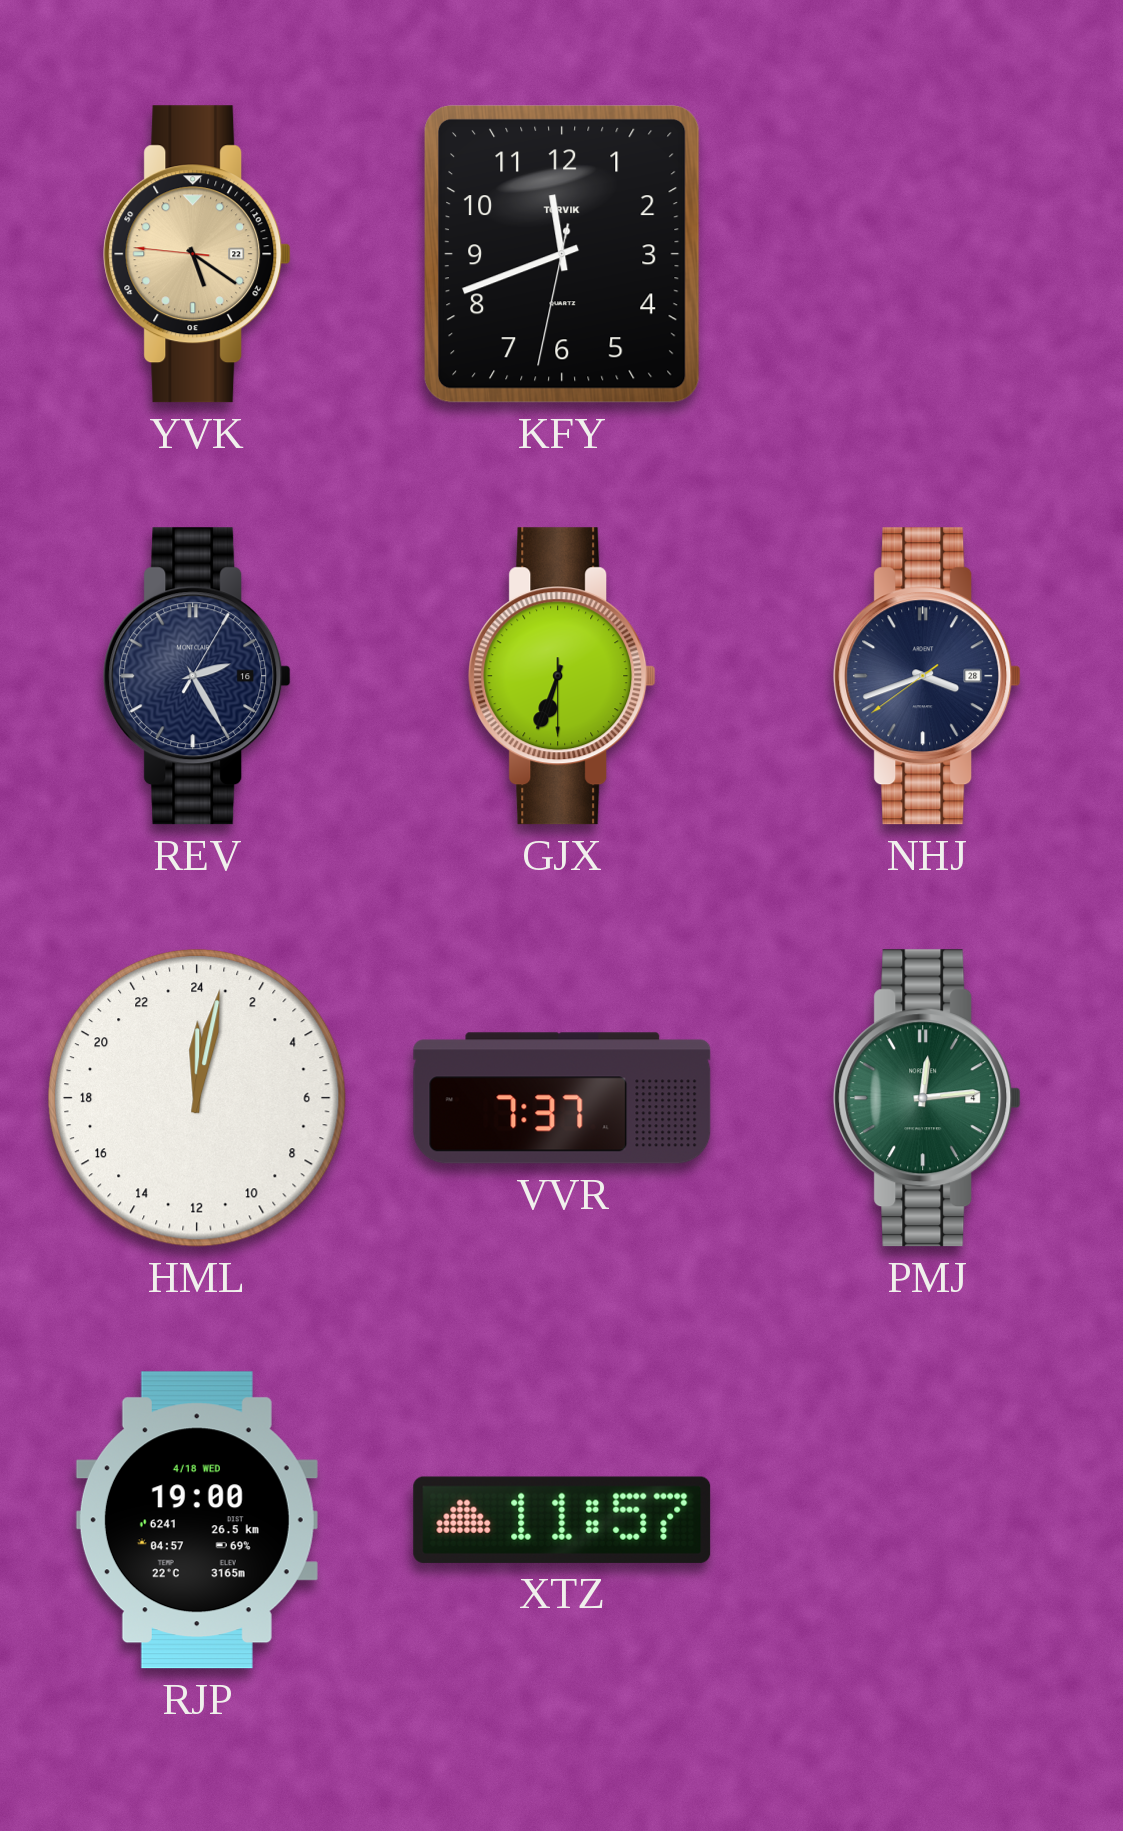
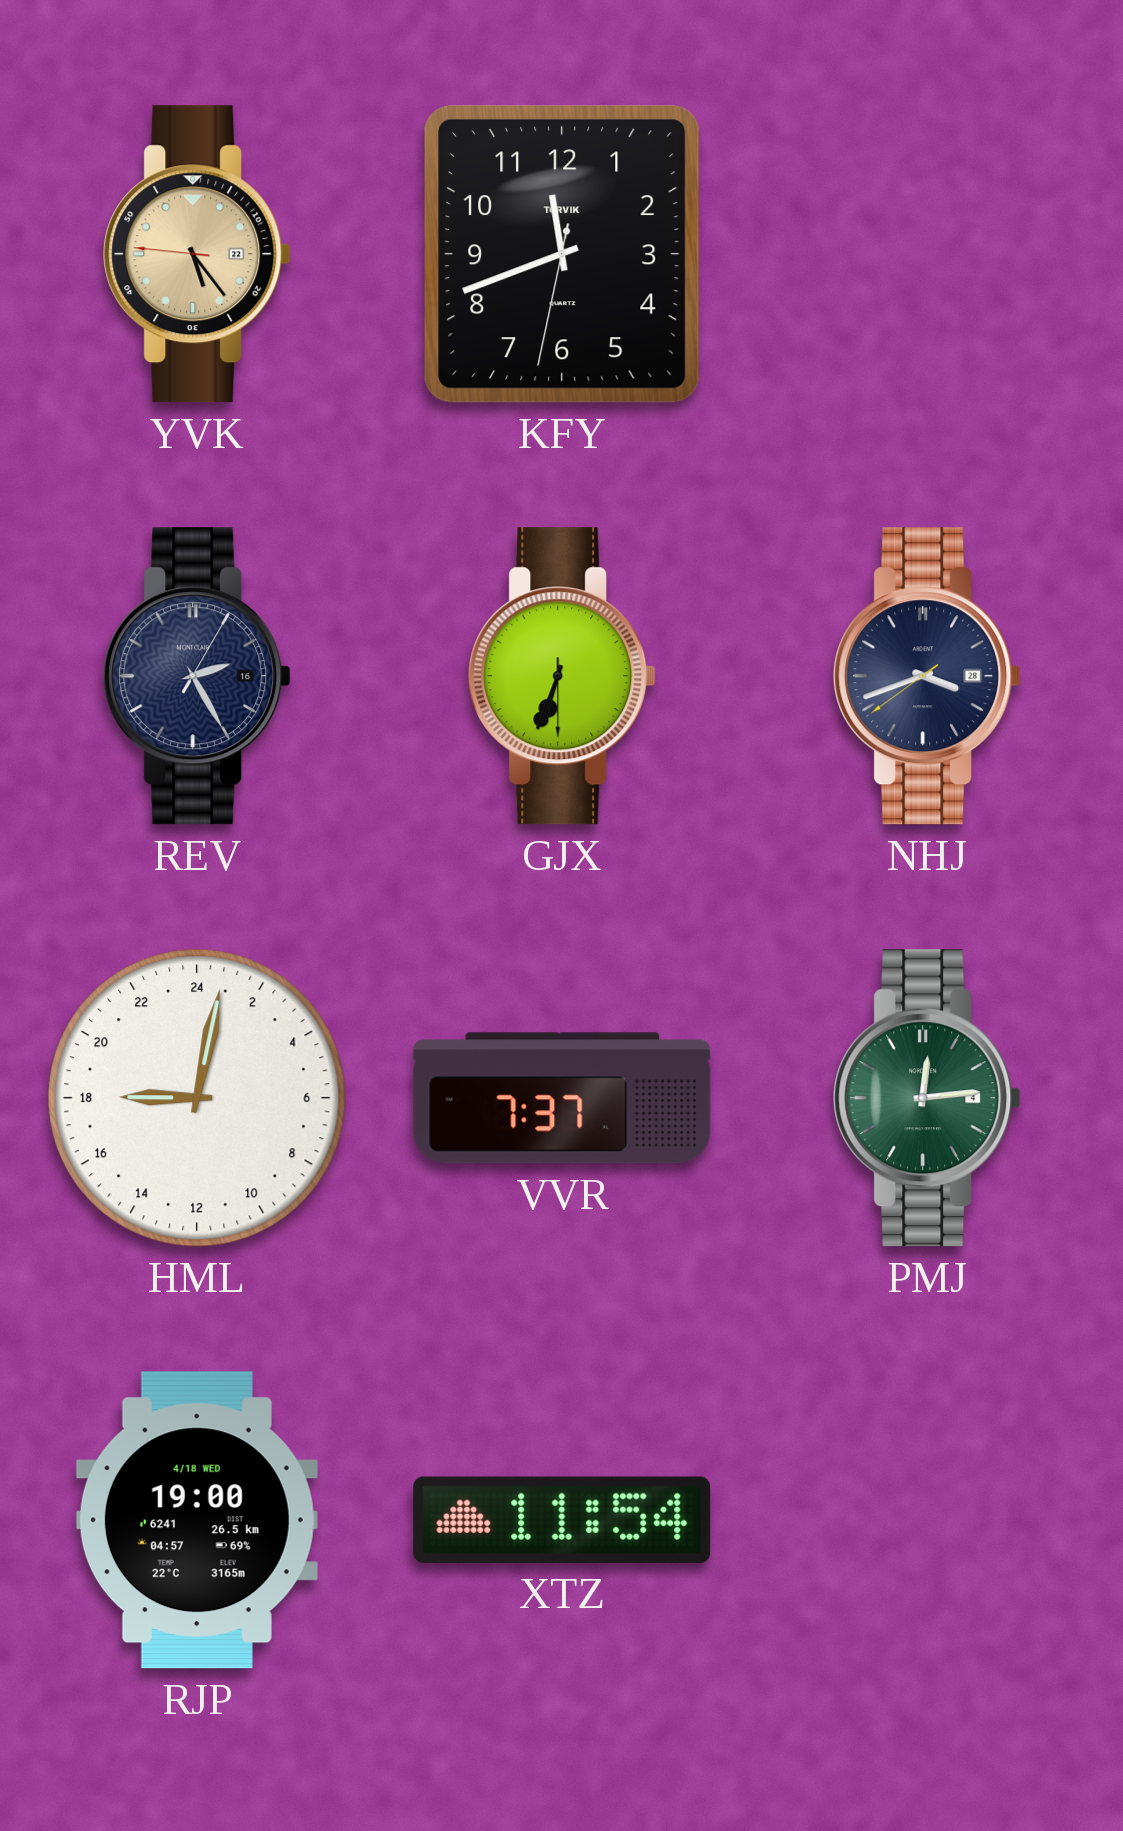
YVK: 5:20 -> 5:23 (197, 254)
HML: 0:02 -> 18:02 (198, 1099)
XTZ: 11:57 -> 11:54 (562, 1520)
